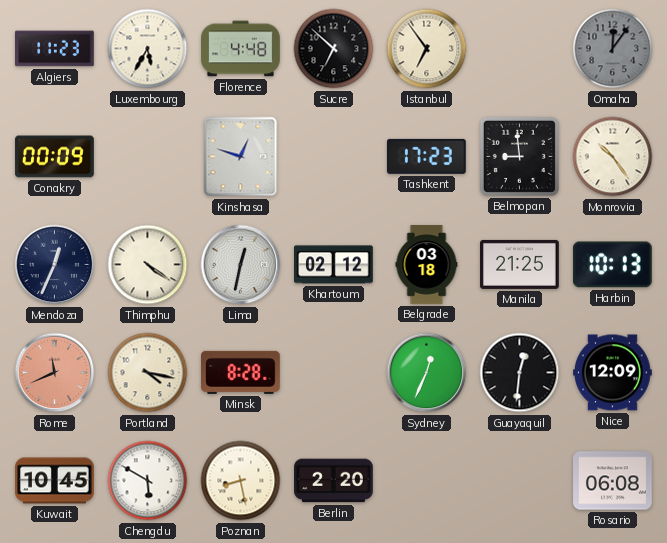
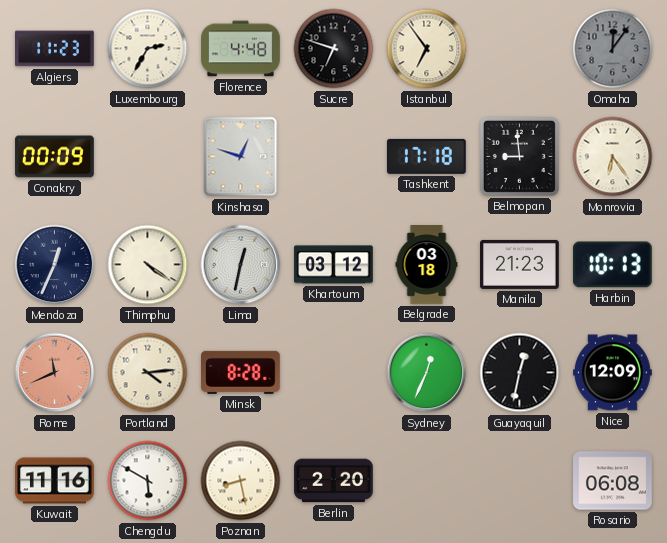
Luxembourg: 5:35 -> 2:35 (148, 49)
Sucre: 6:52 -> 6:48 (334, 49)
Tashkent: 17:23 -> 17:18 (426, 156)
Monrovia: 10:24 -> 6:24 (613, 157)
Khartoum: 02:12 -> 03:12 (334, 265)
Manila: 21:25 -> 21:23 (520, 264)
Portland: 4:17 -> 4:14 (148, 373)
Guayaquil: 12:31 -> 12:32 (520, 373)
Kuwait: 10:45 -> 11:16 (55, 481)
